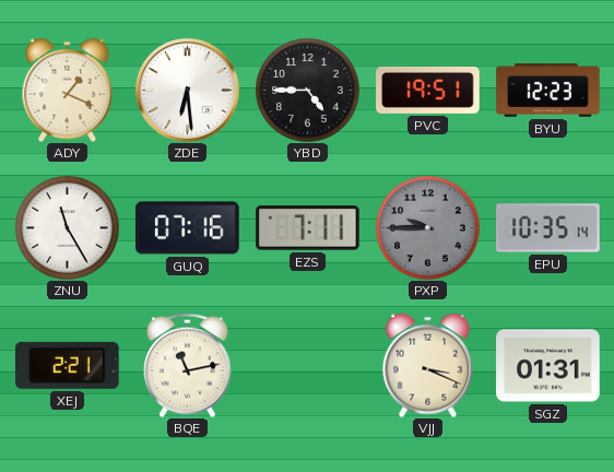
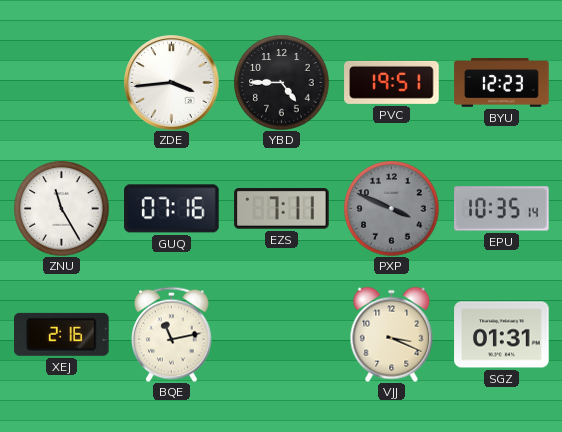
ADY: 1:19 -> none (68, 90)
ZDE: 6:29 -> 3:44 (172, 83)
PXP: 9:45 -> 3:49 (391, 208)
XEJ: 2:21 -> 2:16 (62, 334)
